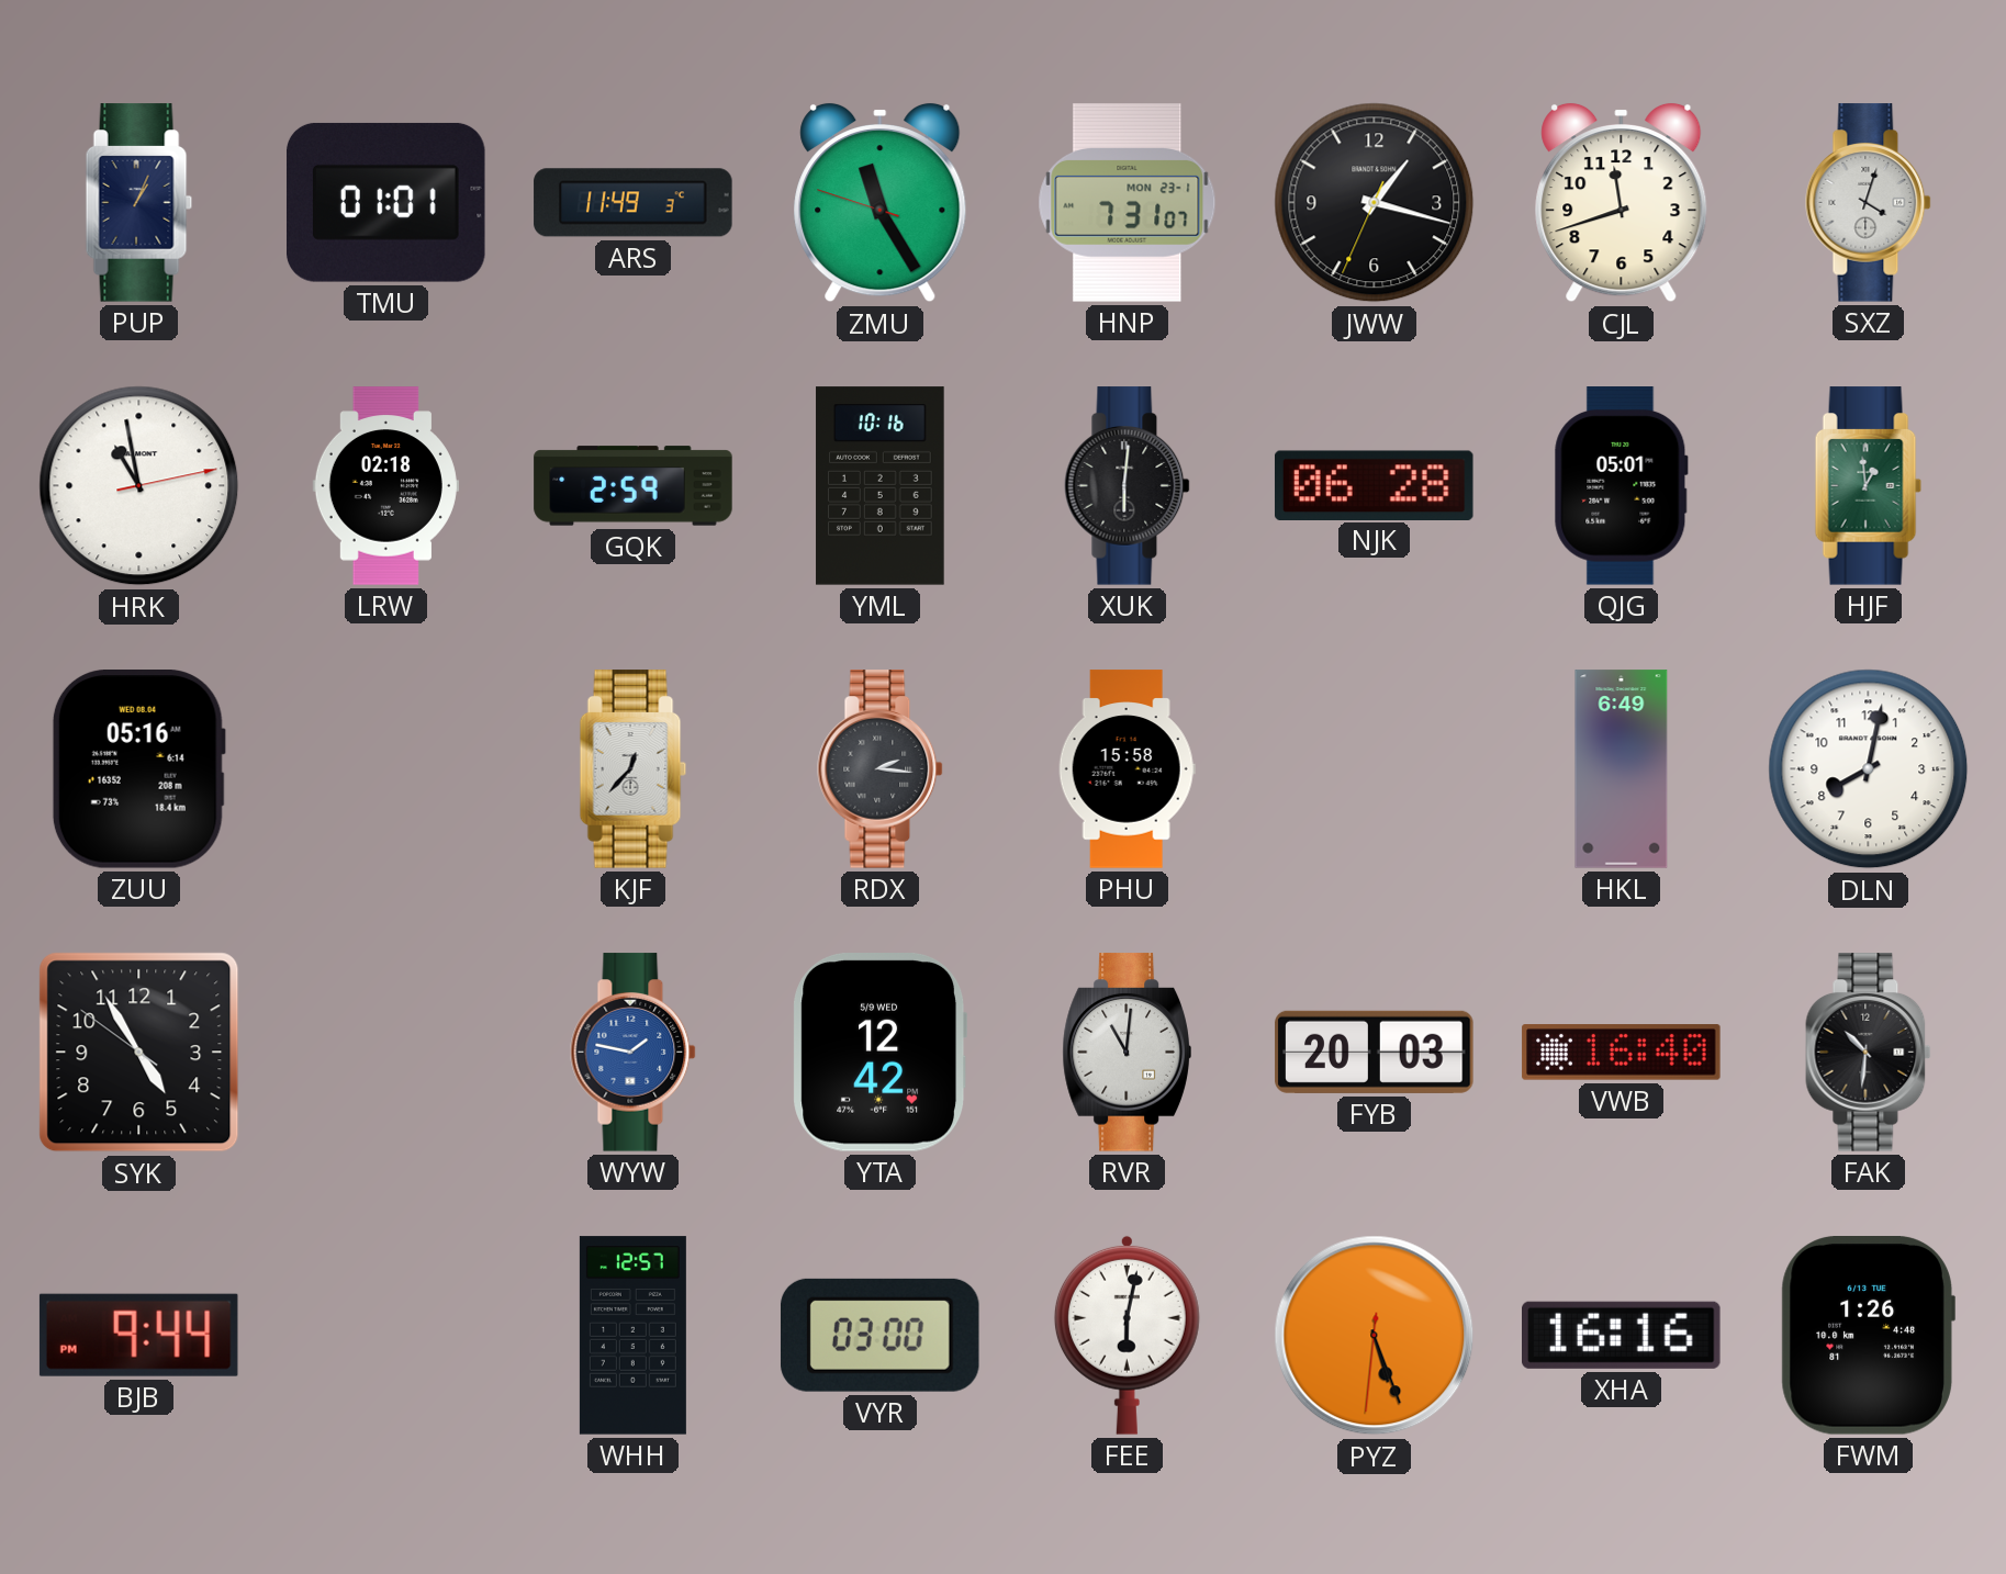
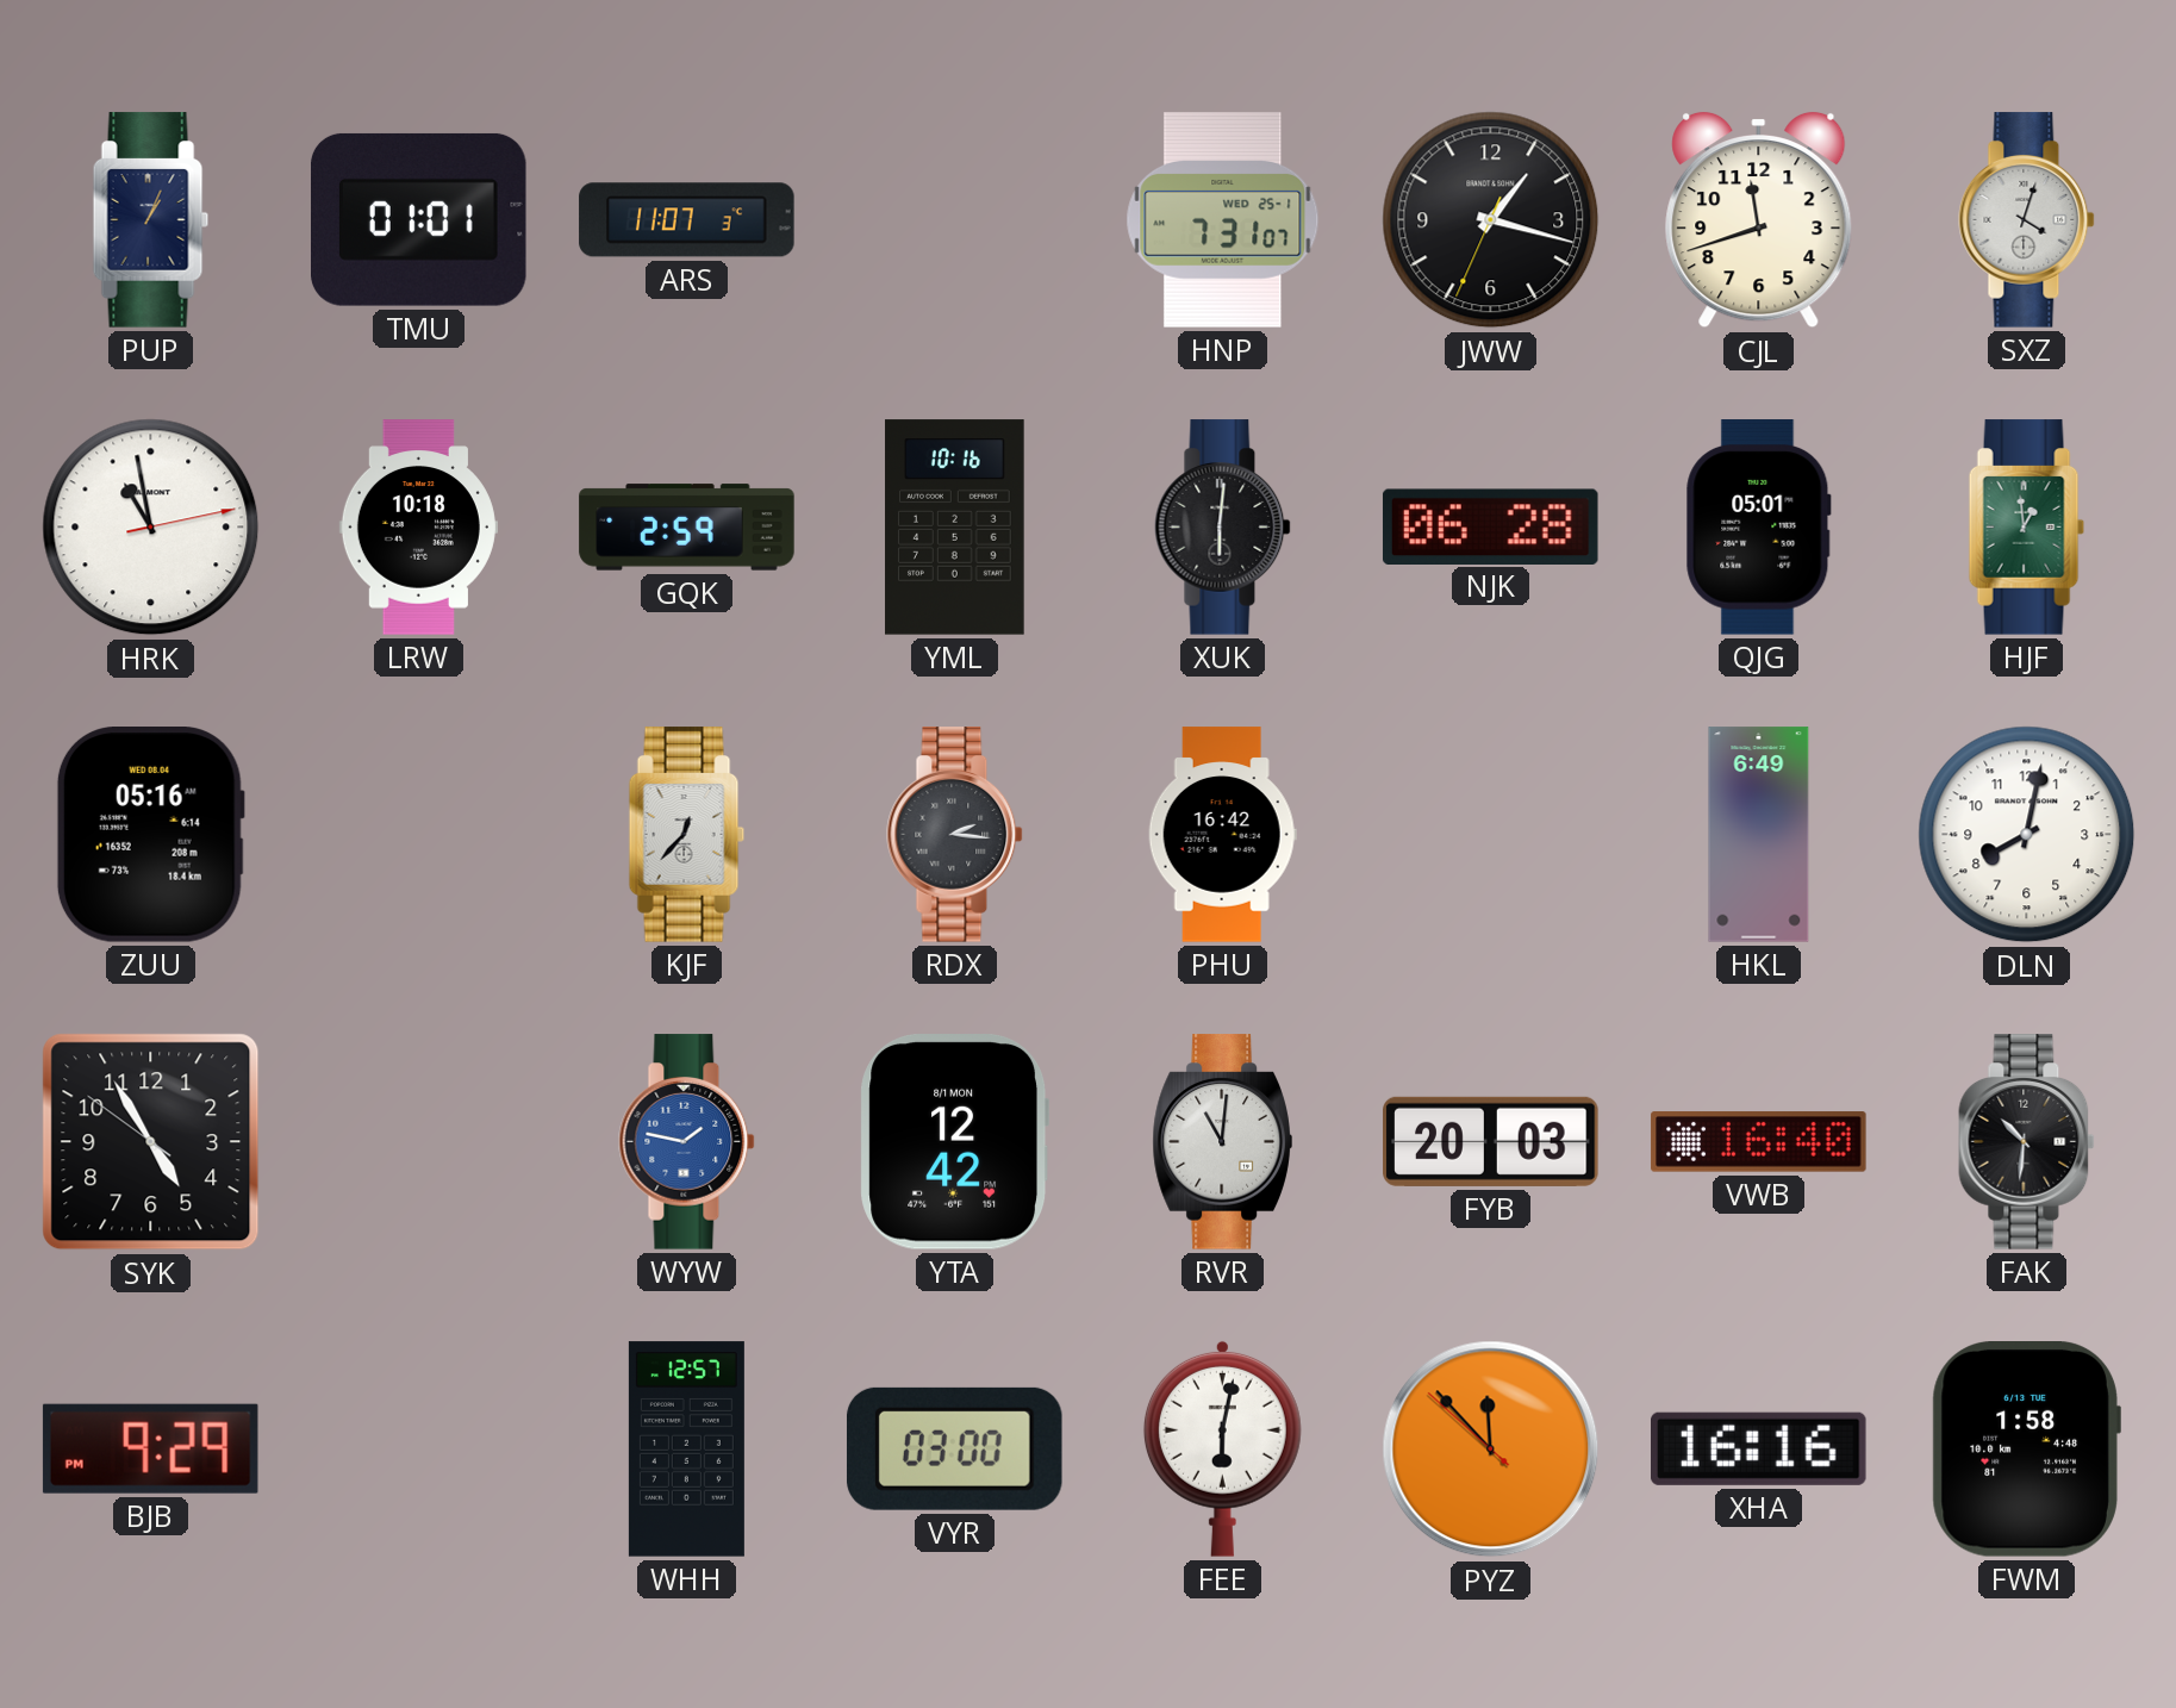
ARS: 11:49 -> 11:07 (687, 220)
ZMU: 11:24 -> none (881, 203)
HNP date: MON 23-1 -> WED 25-1 (1223, 220)
LRW: 02:18 -> 10:18 (418, 528)
PHU: 15:58 -> 16:42 (1222, 835)
YTA date: 5/9 WED -> 8/1 MON (955, 1142)
BJB: 9:44 -> 9:29 (150, 1448)
PYZ: 5:26 -> 11:52 (1491, 1450)
FWM: 1:26 -> 1:58 (2026, 1450)
